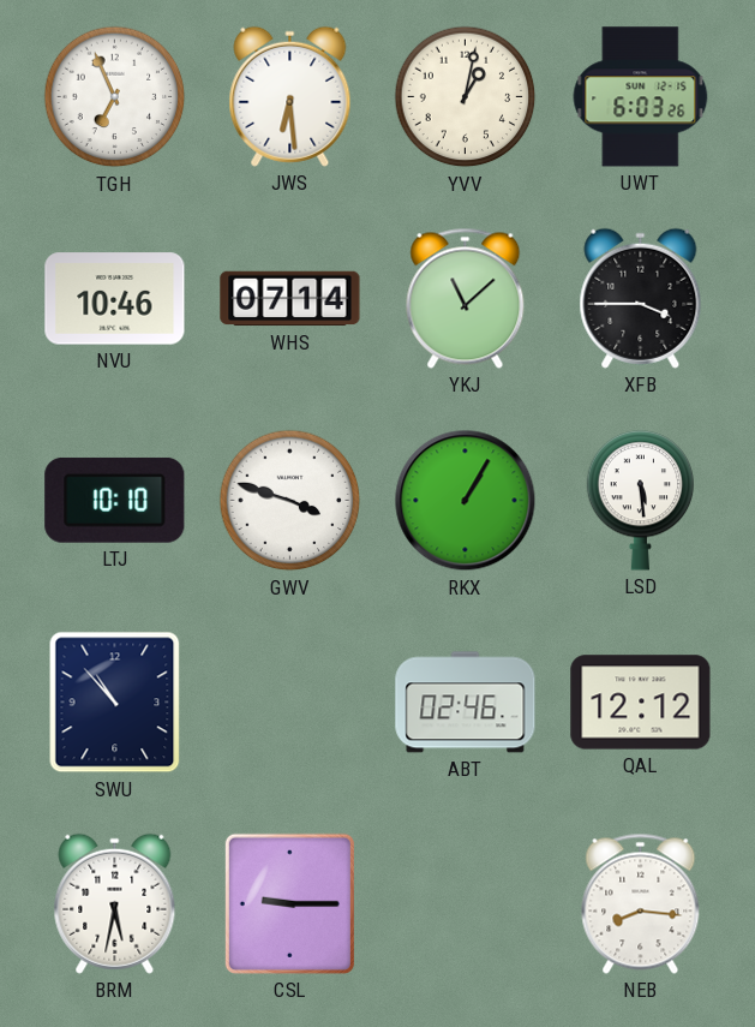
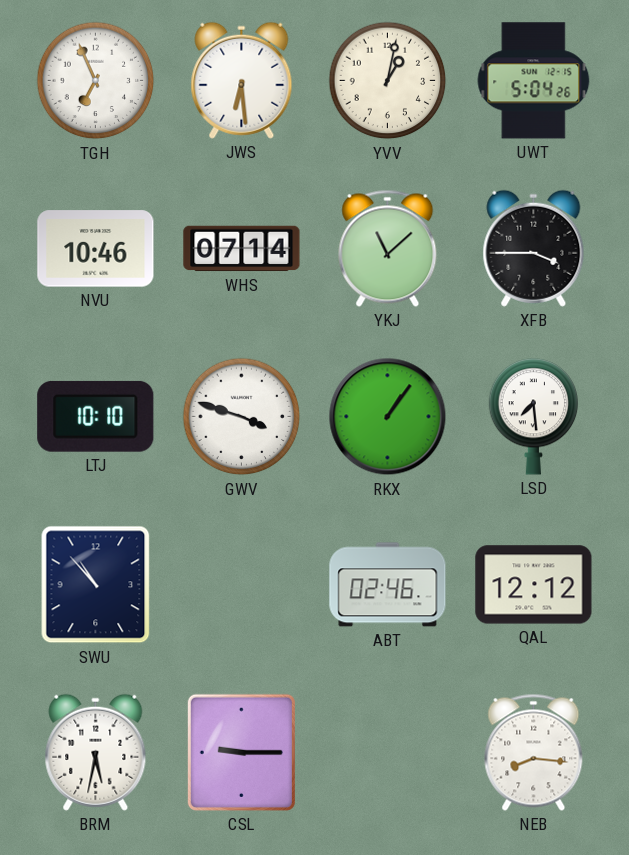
UWT: 6:03 -> 5:04 (534, 81)
RKX: 1:05 -> 1:06 (388, 417)
LSD: 5:29 -> 7:29 (534, 417)
